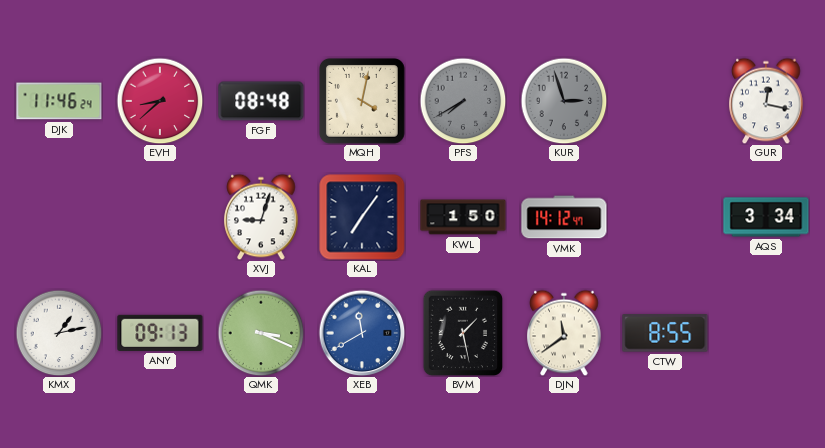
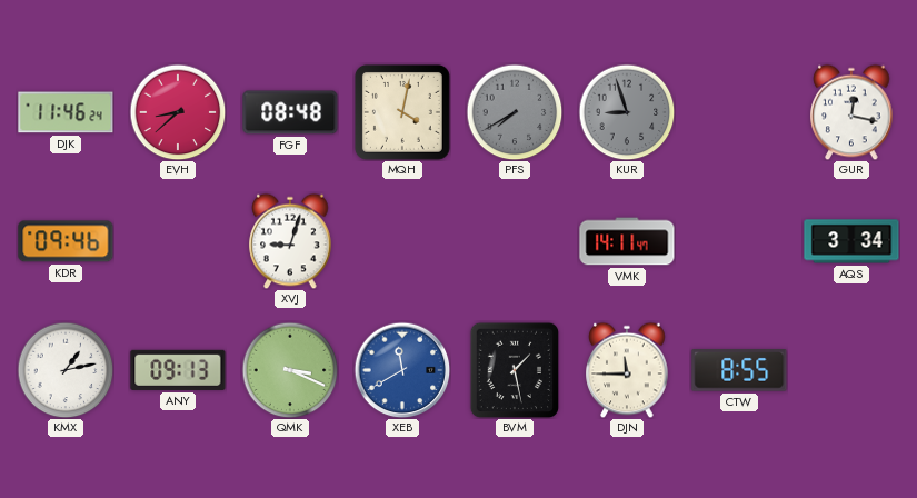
KUR: 2:57 -> 8:57 (627, 112)
KDR: none -> 09:46 (66, 241)
KAL: 7:06 -> none (362, 217)
KWL: 1:50 -> none (463, 217)
VMK: 14:12 -> 14:11 (627, 241)
DJN: 11:39 -> 11:45 (627, 370)
